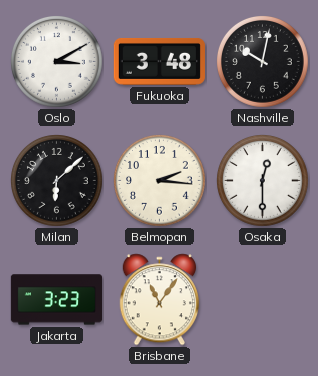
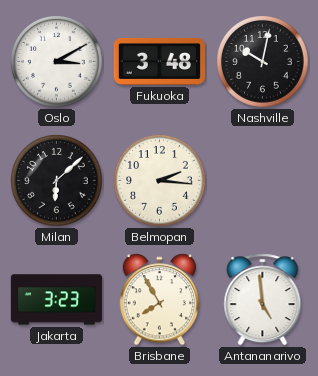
Osaka: 12:30 -> none (263, 181)
Brisbane: 11:06 -> 7:55 (159, 300)
Antananarivo: none -> 4:59 (263, 300)
